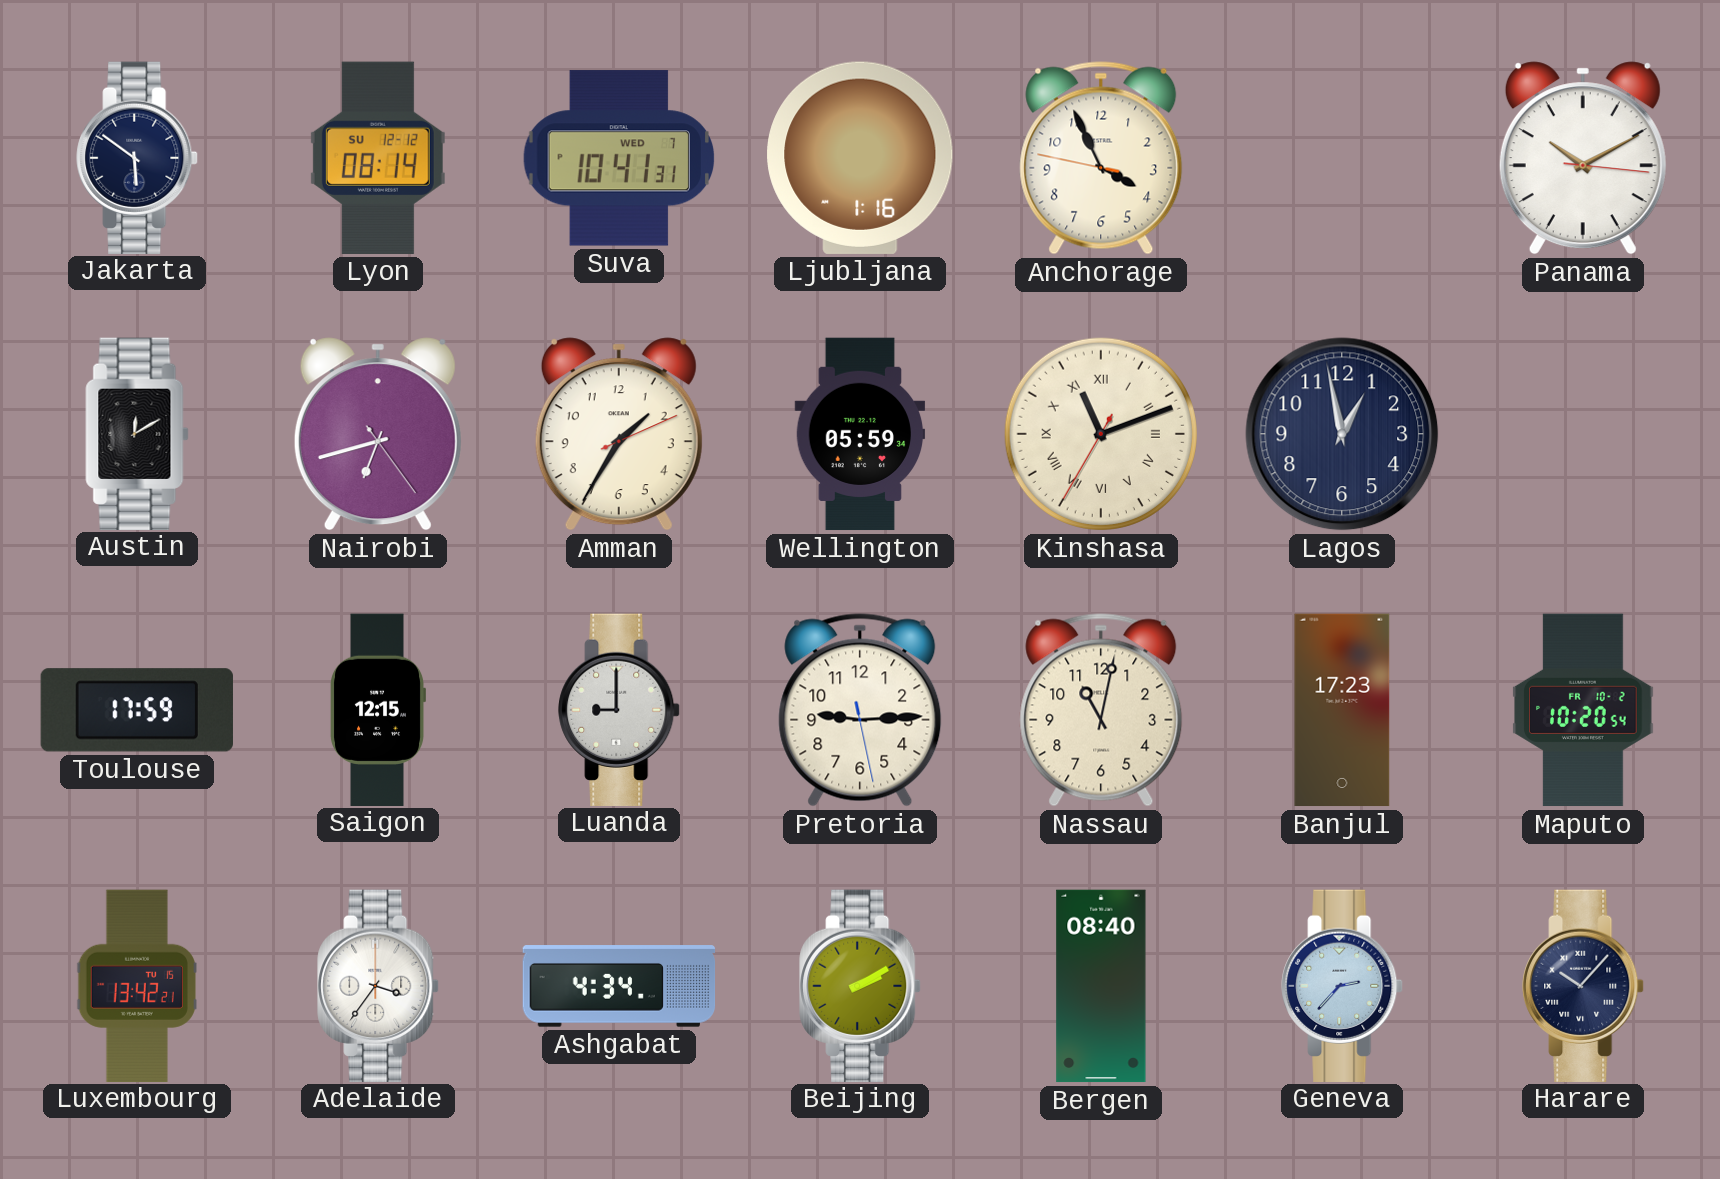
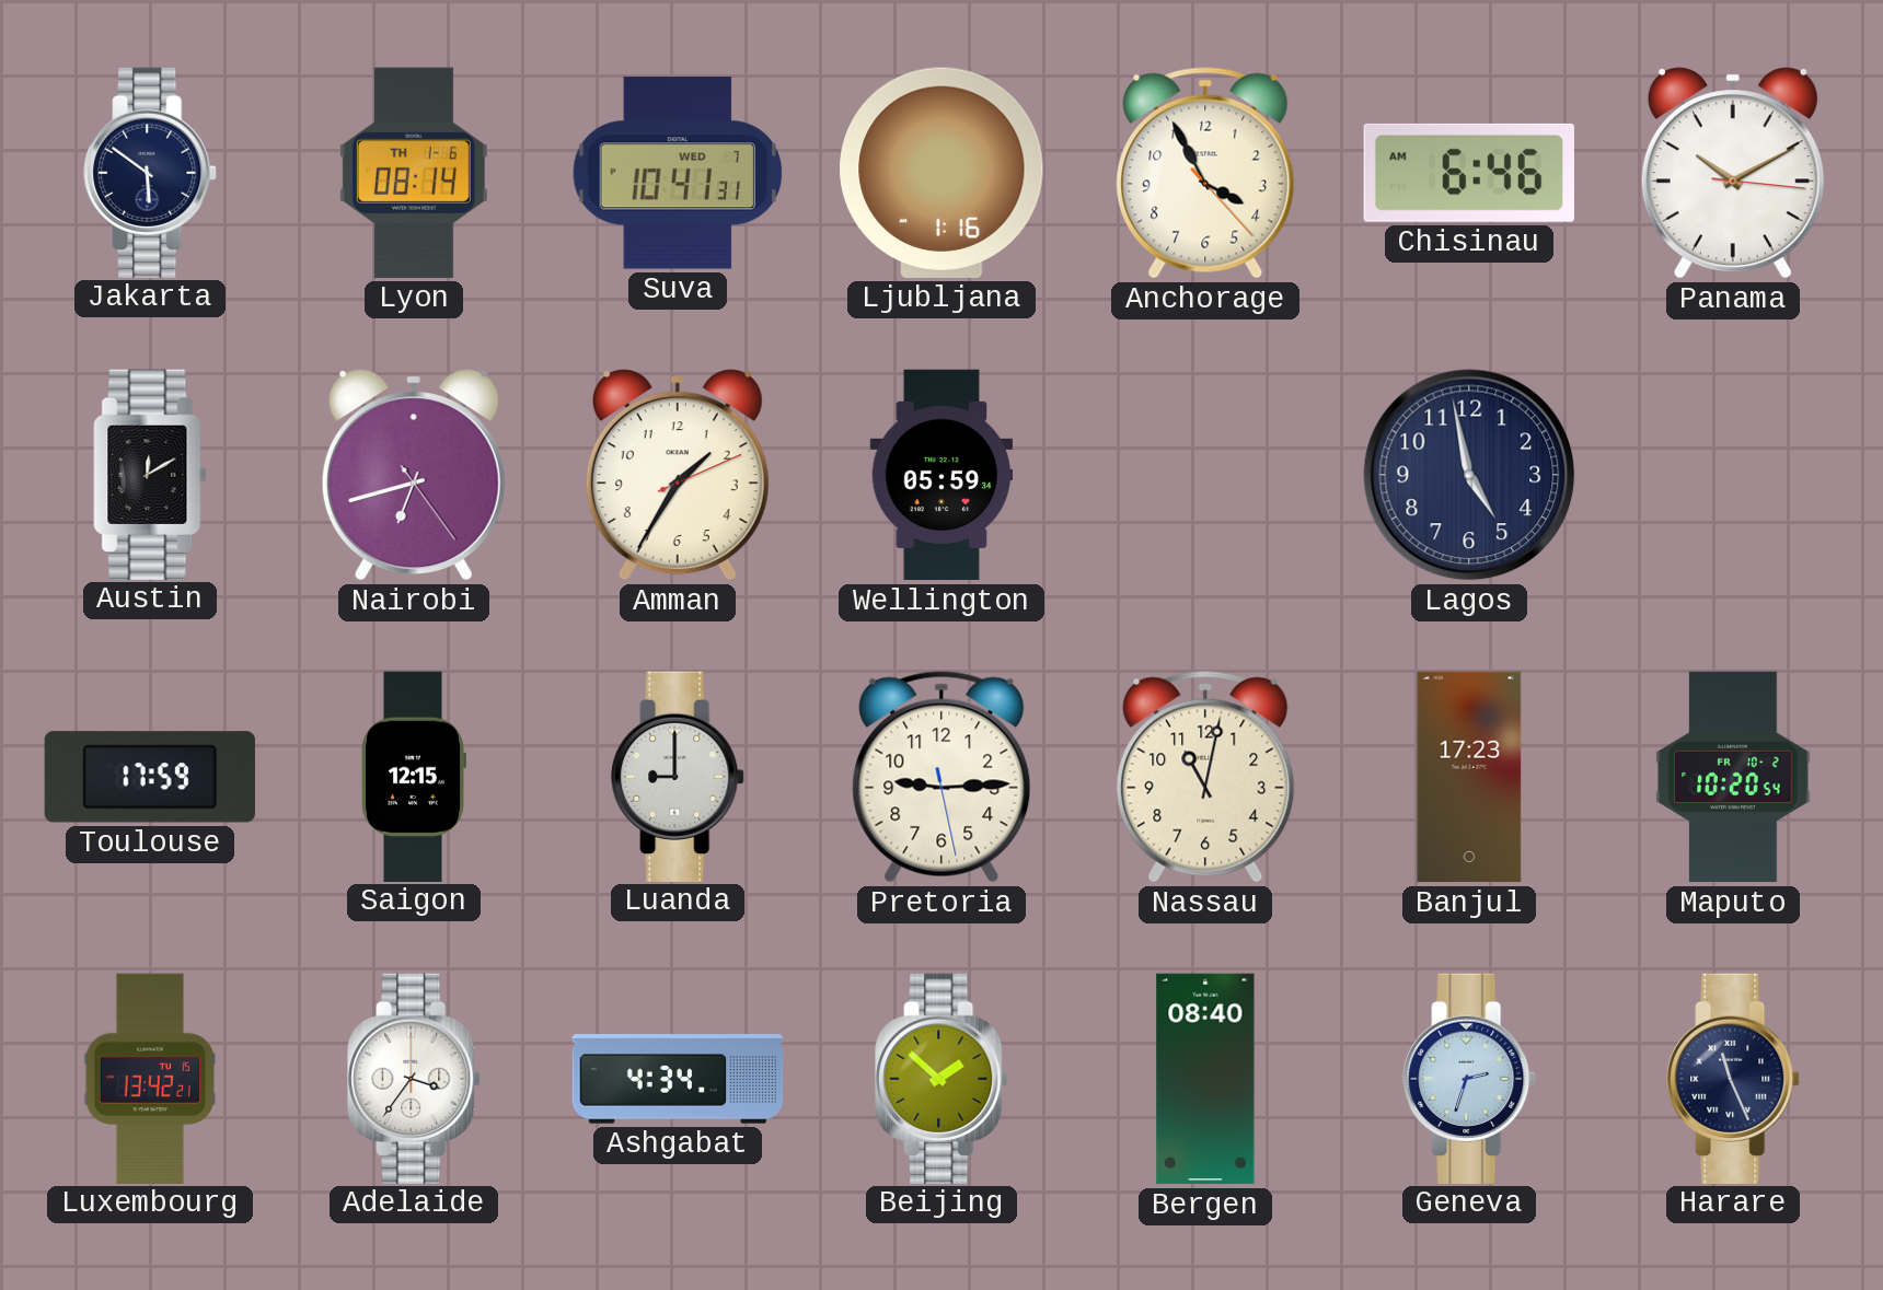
Lyon date: SU 12-12 -> TH 1-6 (414, 173)
Anchorage: 3:55:47 -> 3:55:23 (1205, 173)
Chisinau: none -> 6:46 (1469, 173)
Kinshasa: 11:11 -> none (1101, 434)
Lagos: 12:58 -> 4:58 (1469, 475)
Beijing: 2:10 -> 1:52 (941, 1078)
Geneva: 2:37 -> 2:33 (1469, 1078)
Harare: 10:07 -> 11:26 (1733, 1078)
